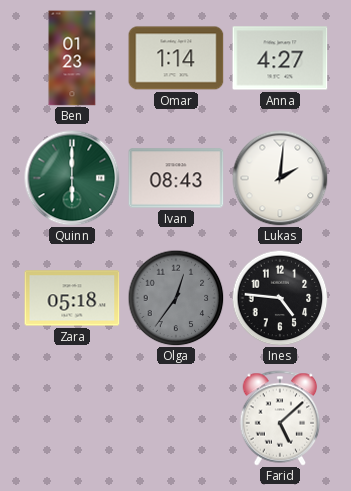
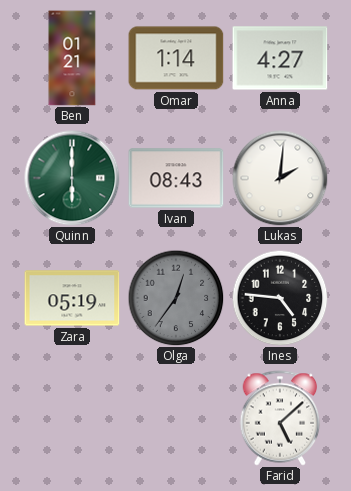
Ben: 01:23 -> 01:21 (72, 58)
Zara: 05:18 -> 05:19 (72, 298)
